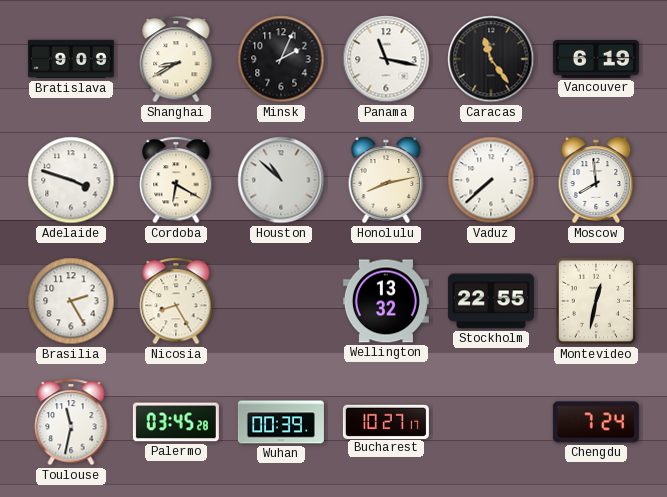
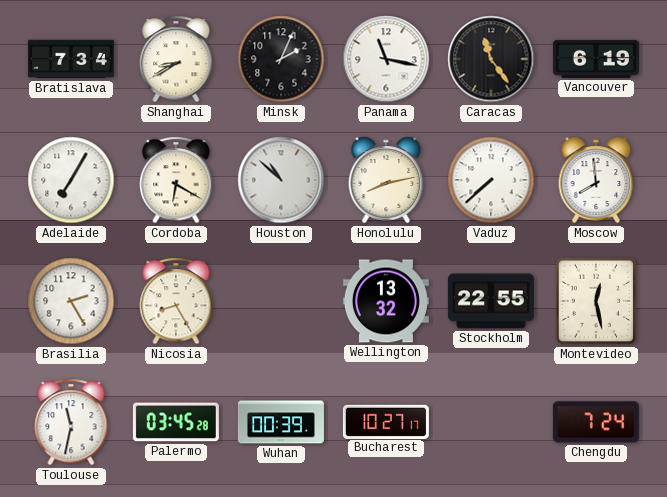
Bratislava: 9:09 -> 7:34 (71, 59)
Adelaide: 3:48 -> 7:05 (71, 180)
Montevideo: 12:32 -> 12:28 (596, 301)
